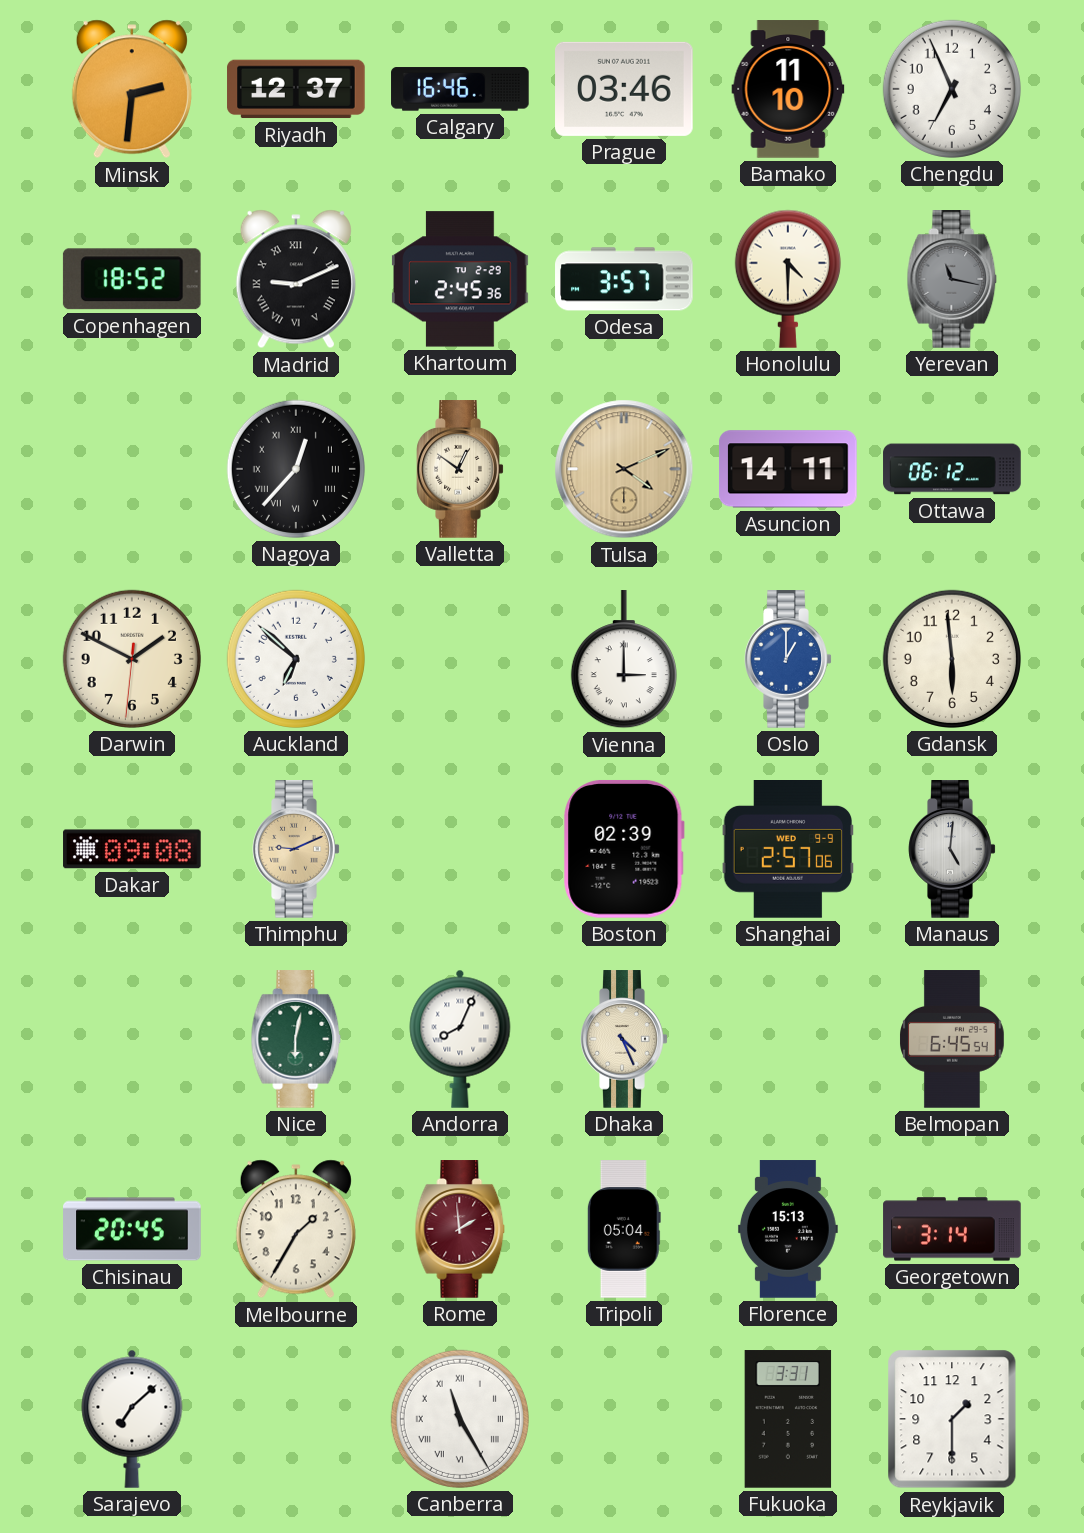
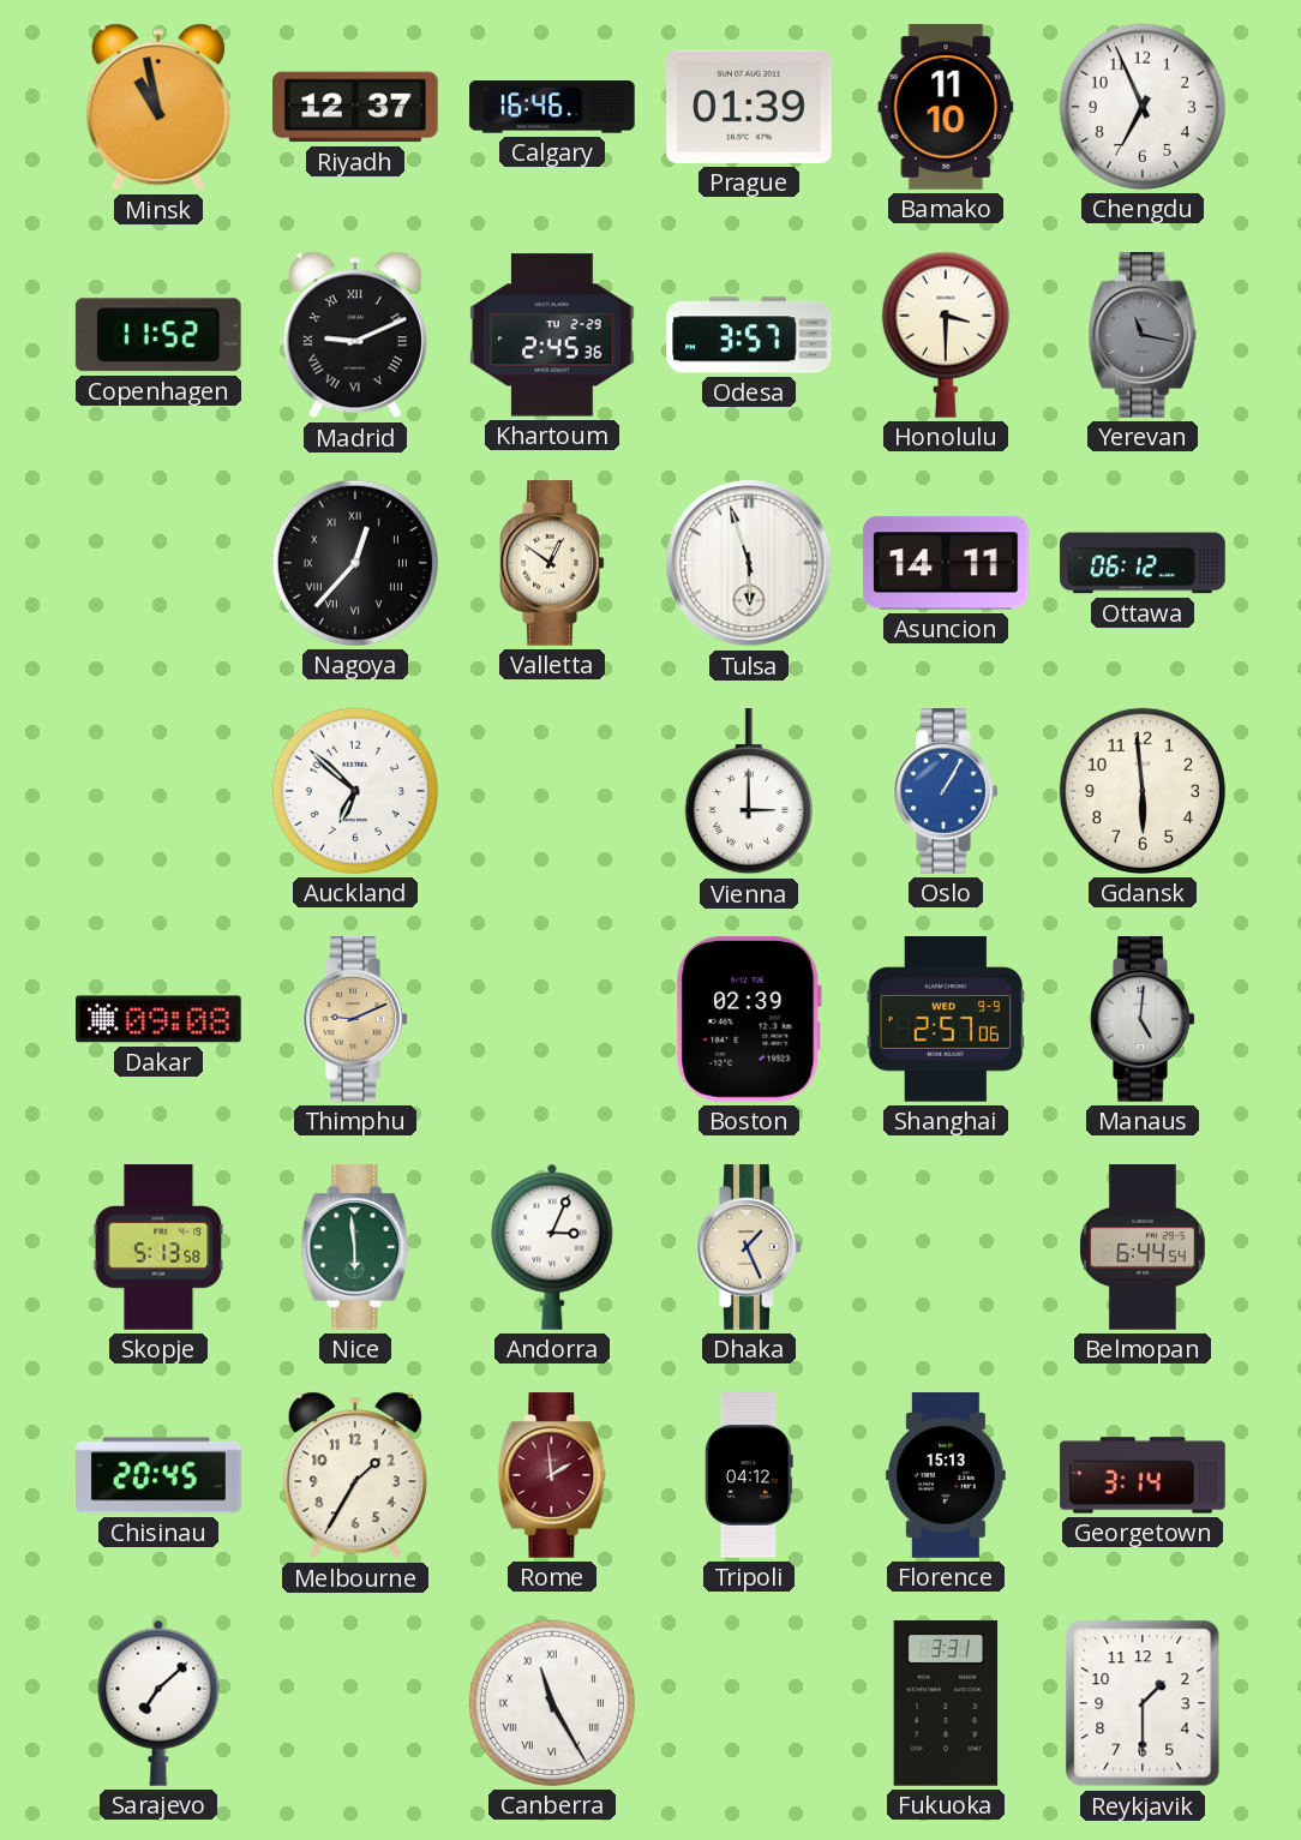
Minsk: 2:31 -> 10:58 (158, 107)
Prague: 03:46 -> 01:39 (749, 107)
Copenhagen: 18:52 -> 11:52 (158, 335)
Honolulu: 4:30 -> 3:30 (946, 335)
Tulsa: 4:11 -> 5:57 (749, 563)
Tulsa dial: champagne -> white (749, 563)
Darwin: 1:49 -> none (132, 659)
Oslo: 1:00 -> 1:05 (946, 791)
Skopje: none -> 5:13 (158, 1247)
Nice: 6:02 -> 5:59 (355, 1247)
Andorra: 8:04 -> 3:04 (552, 1247)
Dhaka: 4:26 -> 1:26 (749, 1247)
Belmopan: 6:45 -> 6:44 (1144, 1247)
Tripoli: 05:04 -> 04:12 (749, 1475)
